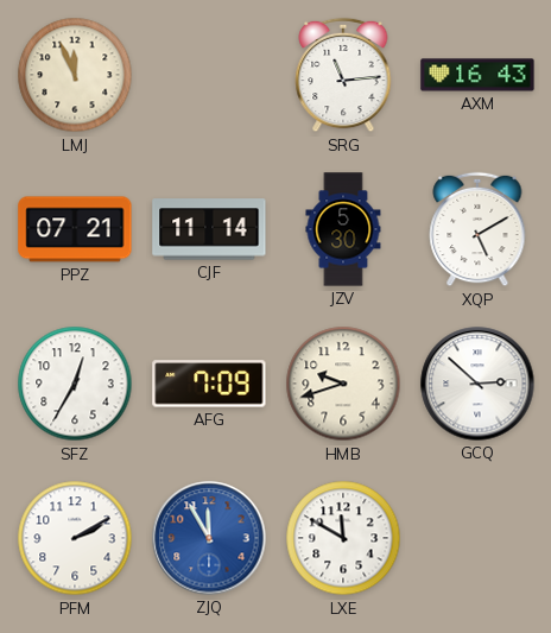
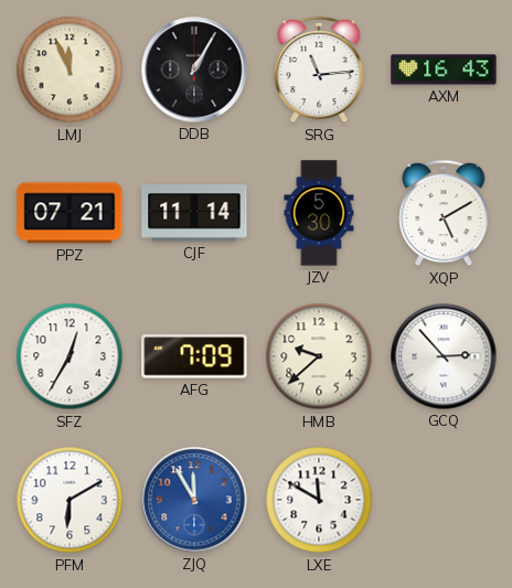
DDB: none -> 1:05 (194, 70)
HMB: 9:42 -> 9:38 (319, 356)
GCQ: 2:52 -> 2:53 (444, 356)
PFM: 2:10 -> 6:10 (70, 500)
